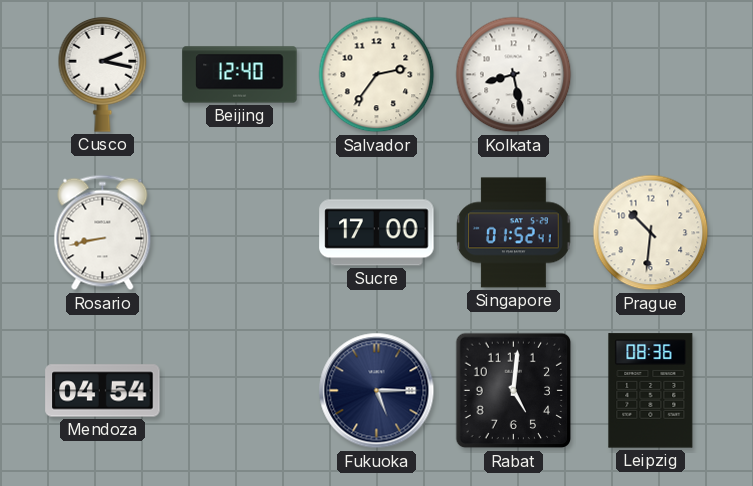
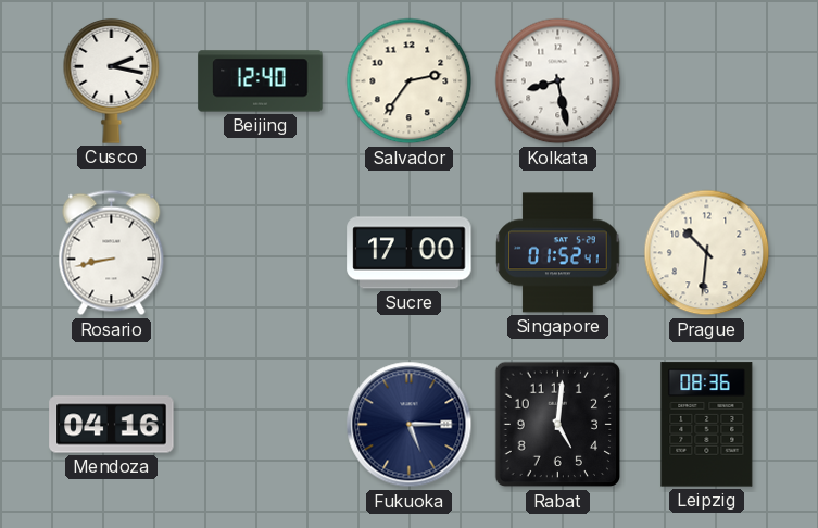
Mendoza: 04:54 -> 04:16 (112, 425)
